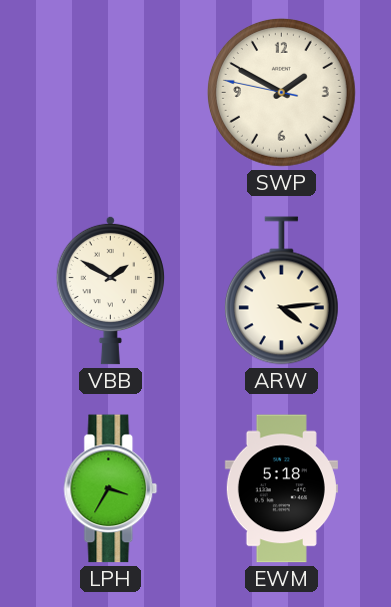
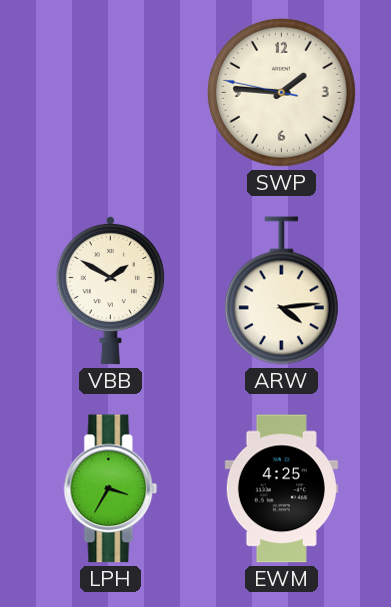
SWP: 1:49 -> 1:45 (281, 92)
EWM: 5:18 -> 4:25 (281, 489)
